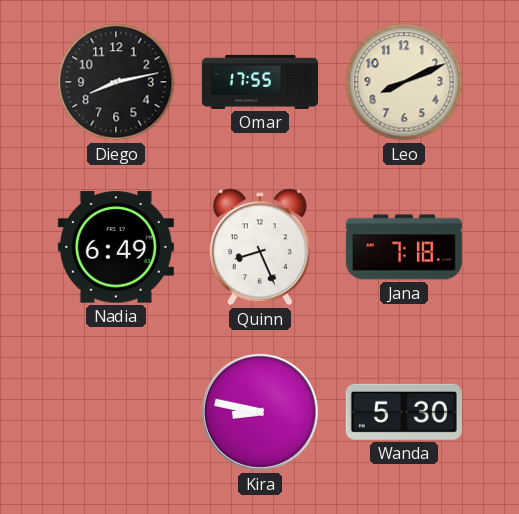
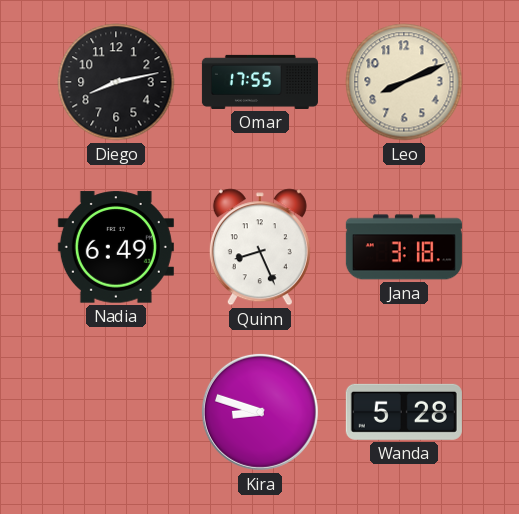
Jana: 7:18 -> 3:18 (404, 247)
Kira: 8:47 -> 8:48 (260, 412)
Wanda: 5:30 -> 5:28 (404, 412)
